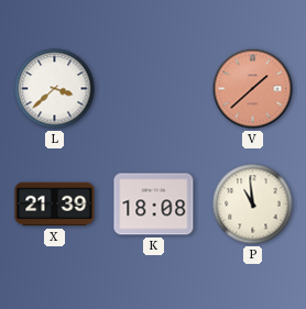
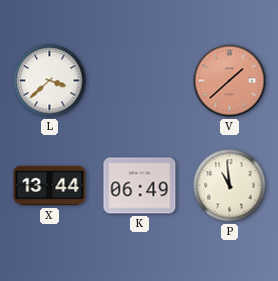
X: 21:39 -> 13:44 (50, 186)
K: 18:08 -> 06:49 (140, 186)
